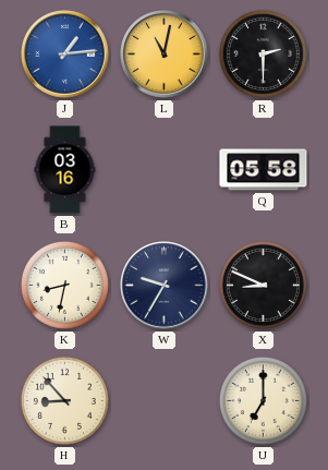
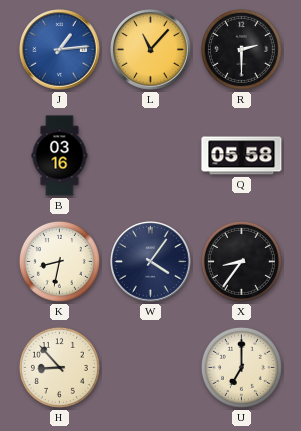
L: 11:02 -> 11:07 (151, 50)
W: 9:35 -> 4:06 (151, 262)
X: 8:49 -> 8:36 (241, 261)
